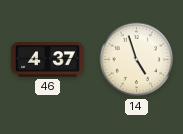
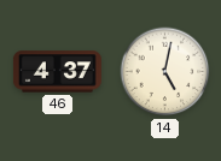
14: 4:57 -> 5:02 (165, 72)
